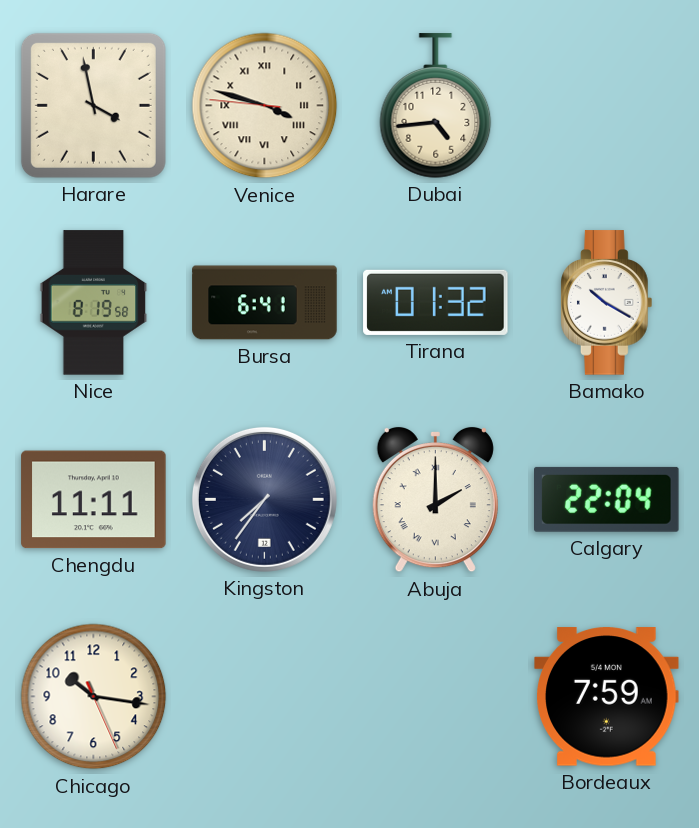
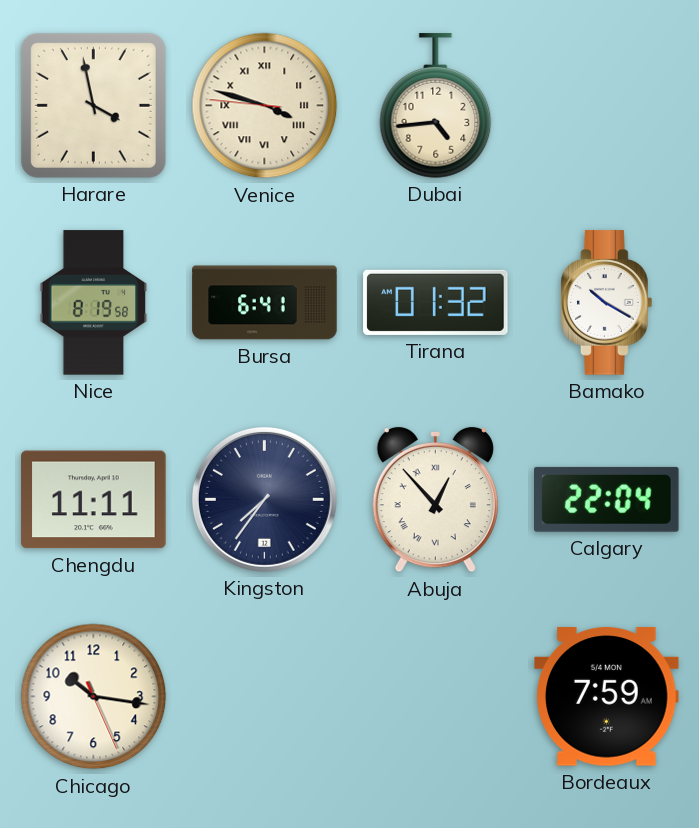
Abuja: 2:00 -> 12:53 (435, 500)
